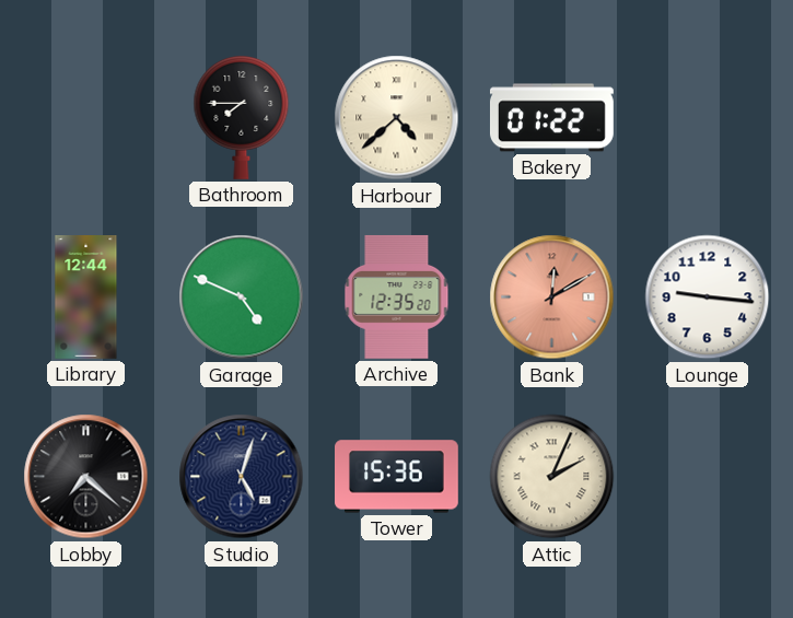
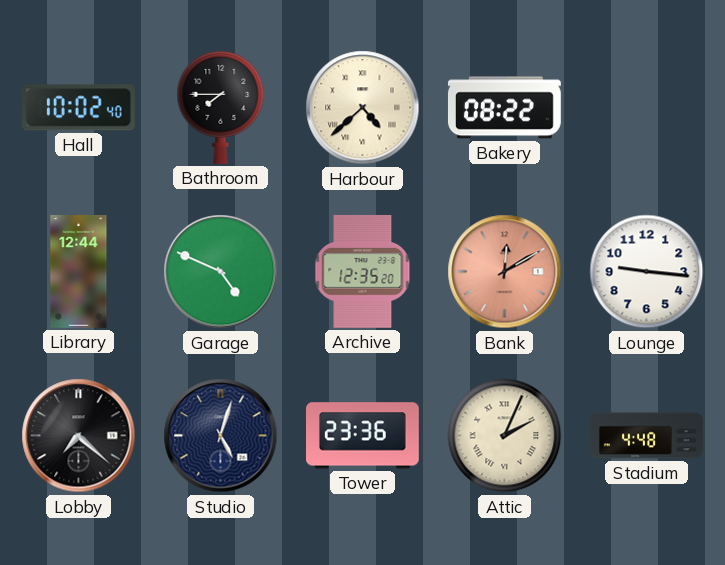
Hall: none -> 10:02 (78, 108)
Bakery: 01:22 -> 08:22 (504, 108)
Tower: 15:36 -> 23:36 (363, 436)
Stadium: none -> 4:48 (647, 436)
